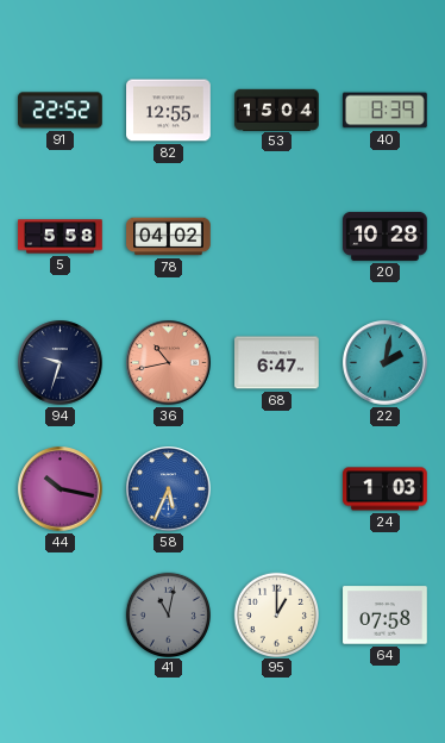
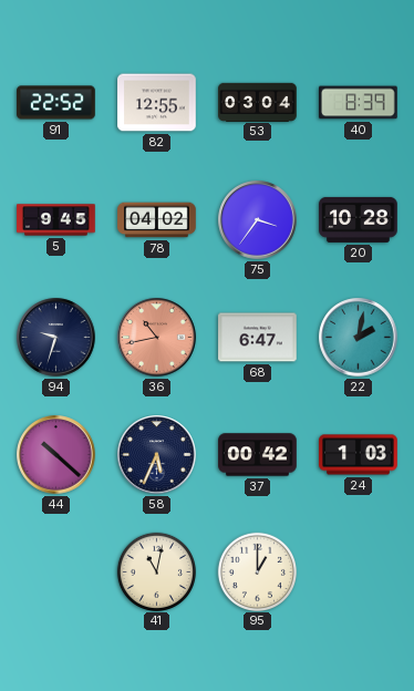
53: 15:04 -> 03:04 (258, 102)
5: 5:58 -> 9:45 (56, 220)
75: none -> 3:36 (258, 220)
44: 10:17 -> 10:22 (56, 455)
58 dial: blue -> navy (157, 455)
37: none -> 00:42 (258, 455)
41 dial: grey -> cream (156, 571)
64: 07:58 -> none (386, 616)
